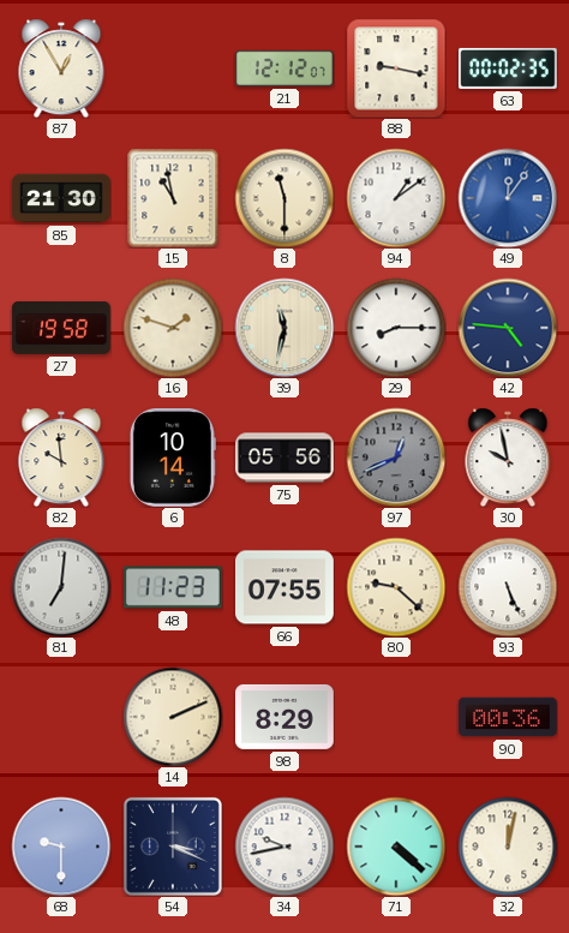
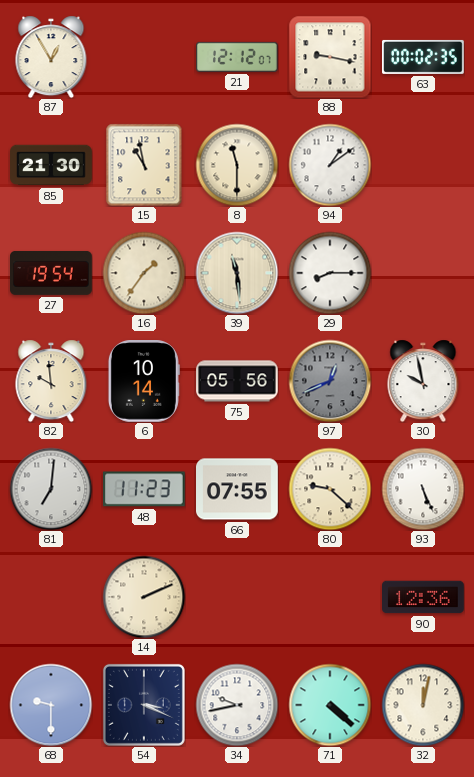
49: 12:06 -> none (508, 198)
27: 19:58 -> 19:54 (52, 273)
16: 1:48 -> 1:36 (144, 273)
39: 11:32 -> 11:29 (237, 273)
42: 4:46 -> none (508, 328)
98: 8:29 -> none (284, 717)
90: 00:36 -> 12:36 (424, 597)
